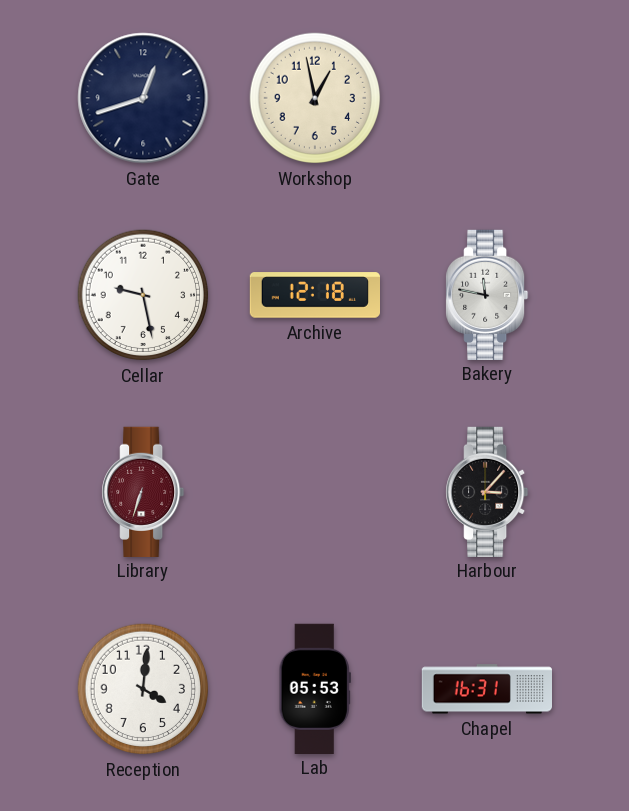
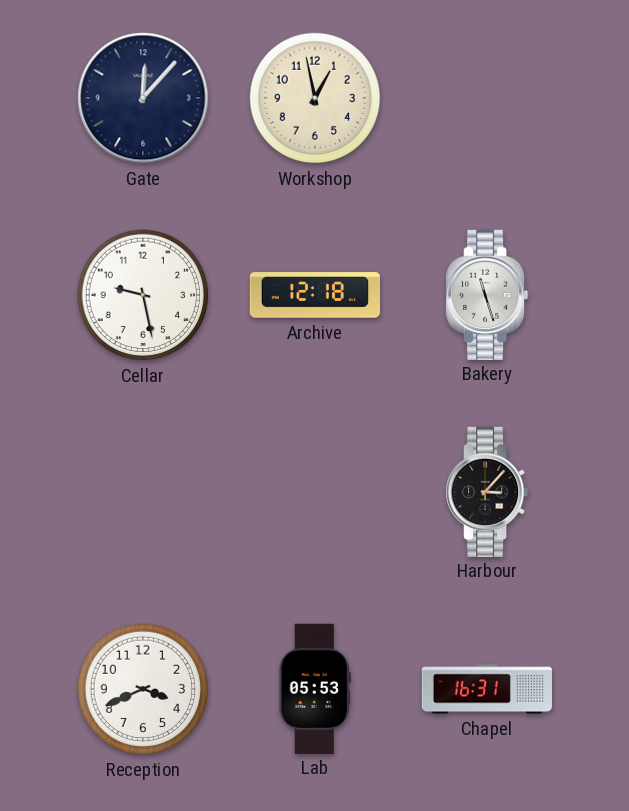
Gate: 12:42 -> 12:07 (143, 98)
Bakery: 11:47 -> 11:27 (487, 294)
Library: 6:33 -> none (143, 491)
Reception: 4:01 -> 3:41 (143, 689)
